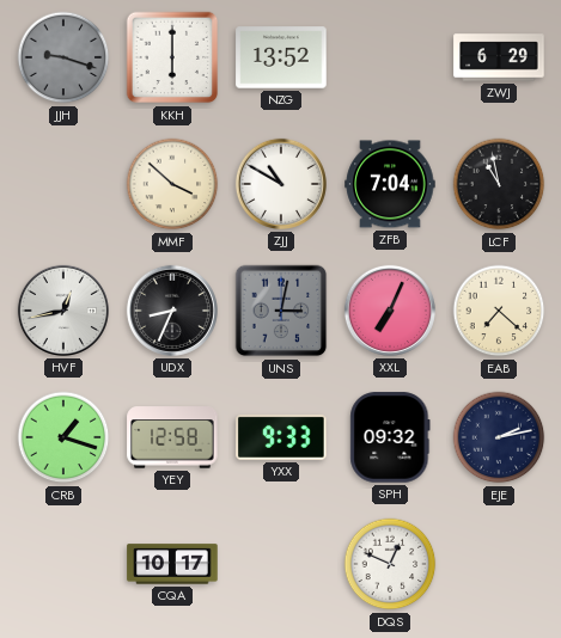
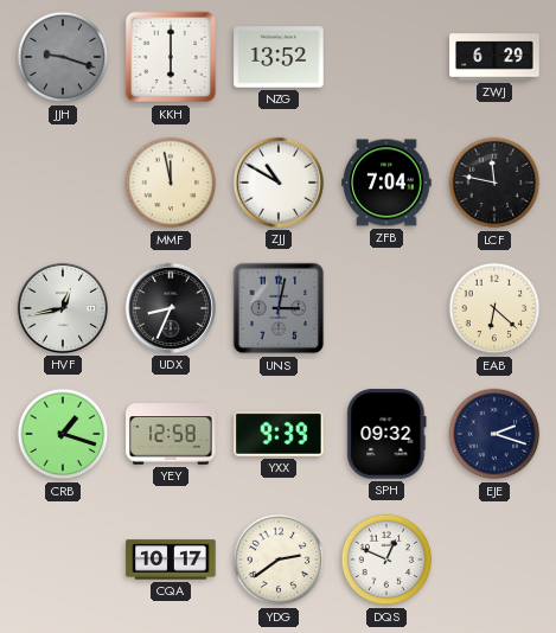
MMF: 3:52 -> 11:58 (171, 183)
LCF: 10:58 -> 11:47 (494, 183)
XXL: 7:04 -> none (390, 311)
EAB: 7:22 -> 6:22 (494, 308)
YXX: 9:33 -> 9:39 (279, 434)
EJE: 2:13 -> 2:18 (494, 434)
YDG: none -> 2:39 (279, 560)
